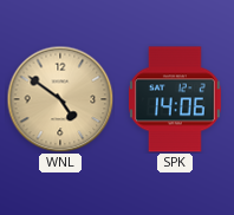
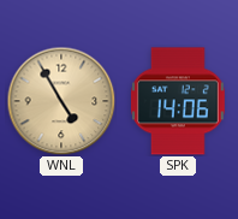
WNL: 4:51 -> 4:55 (61, 101)
